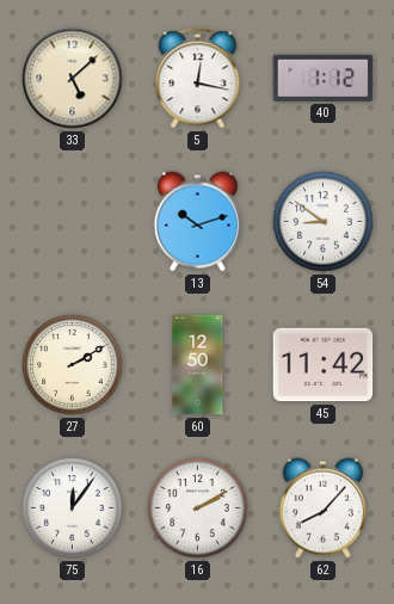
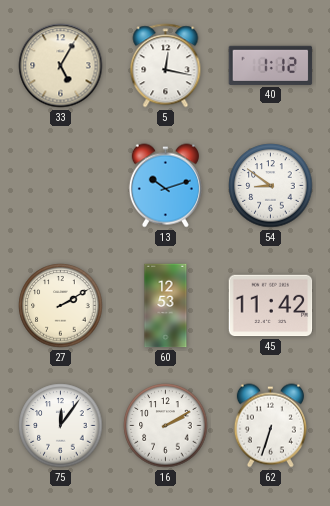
33: 5:08 -> 5:05 (61, 66)
60: 12:50 -> 12:53 (166, 306)
62: 8:07 -> 6:33 (270, 426)
